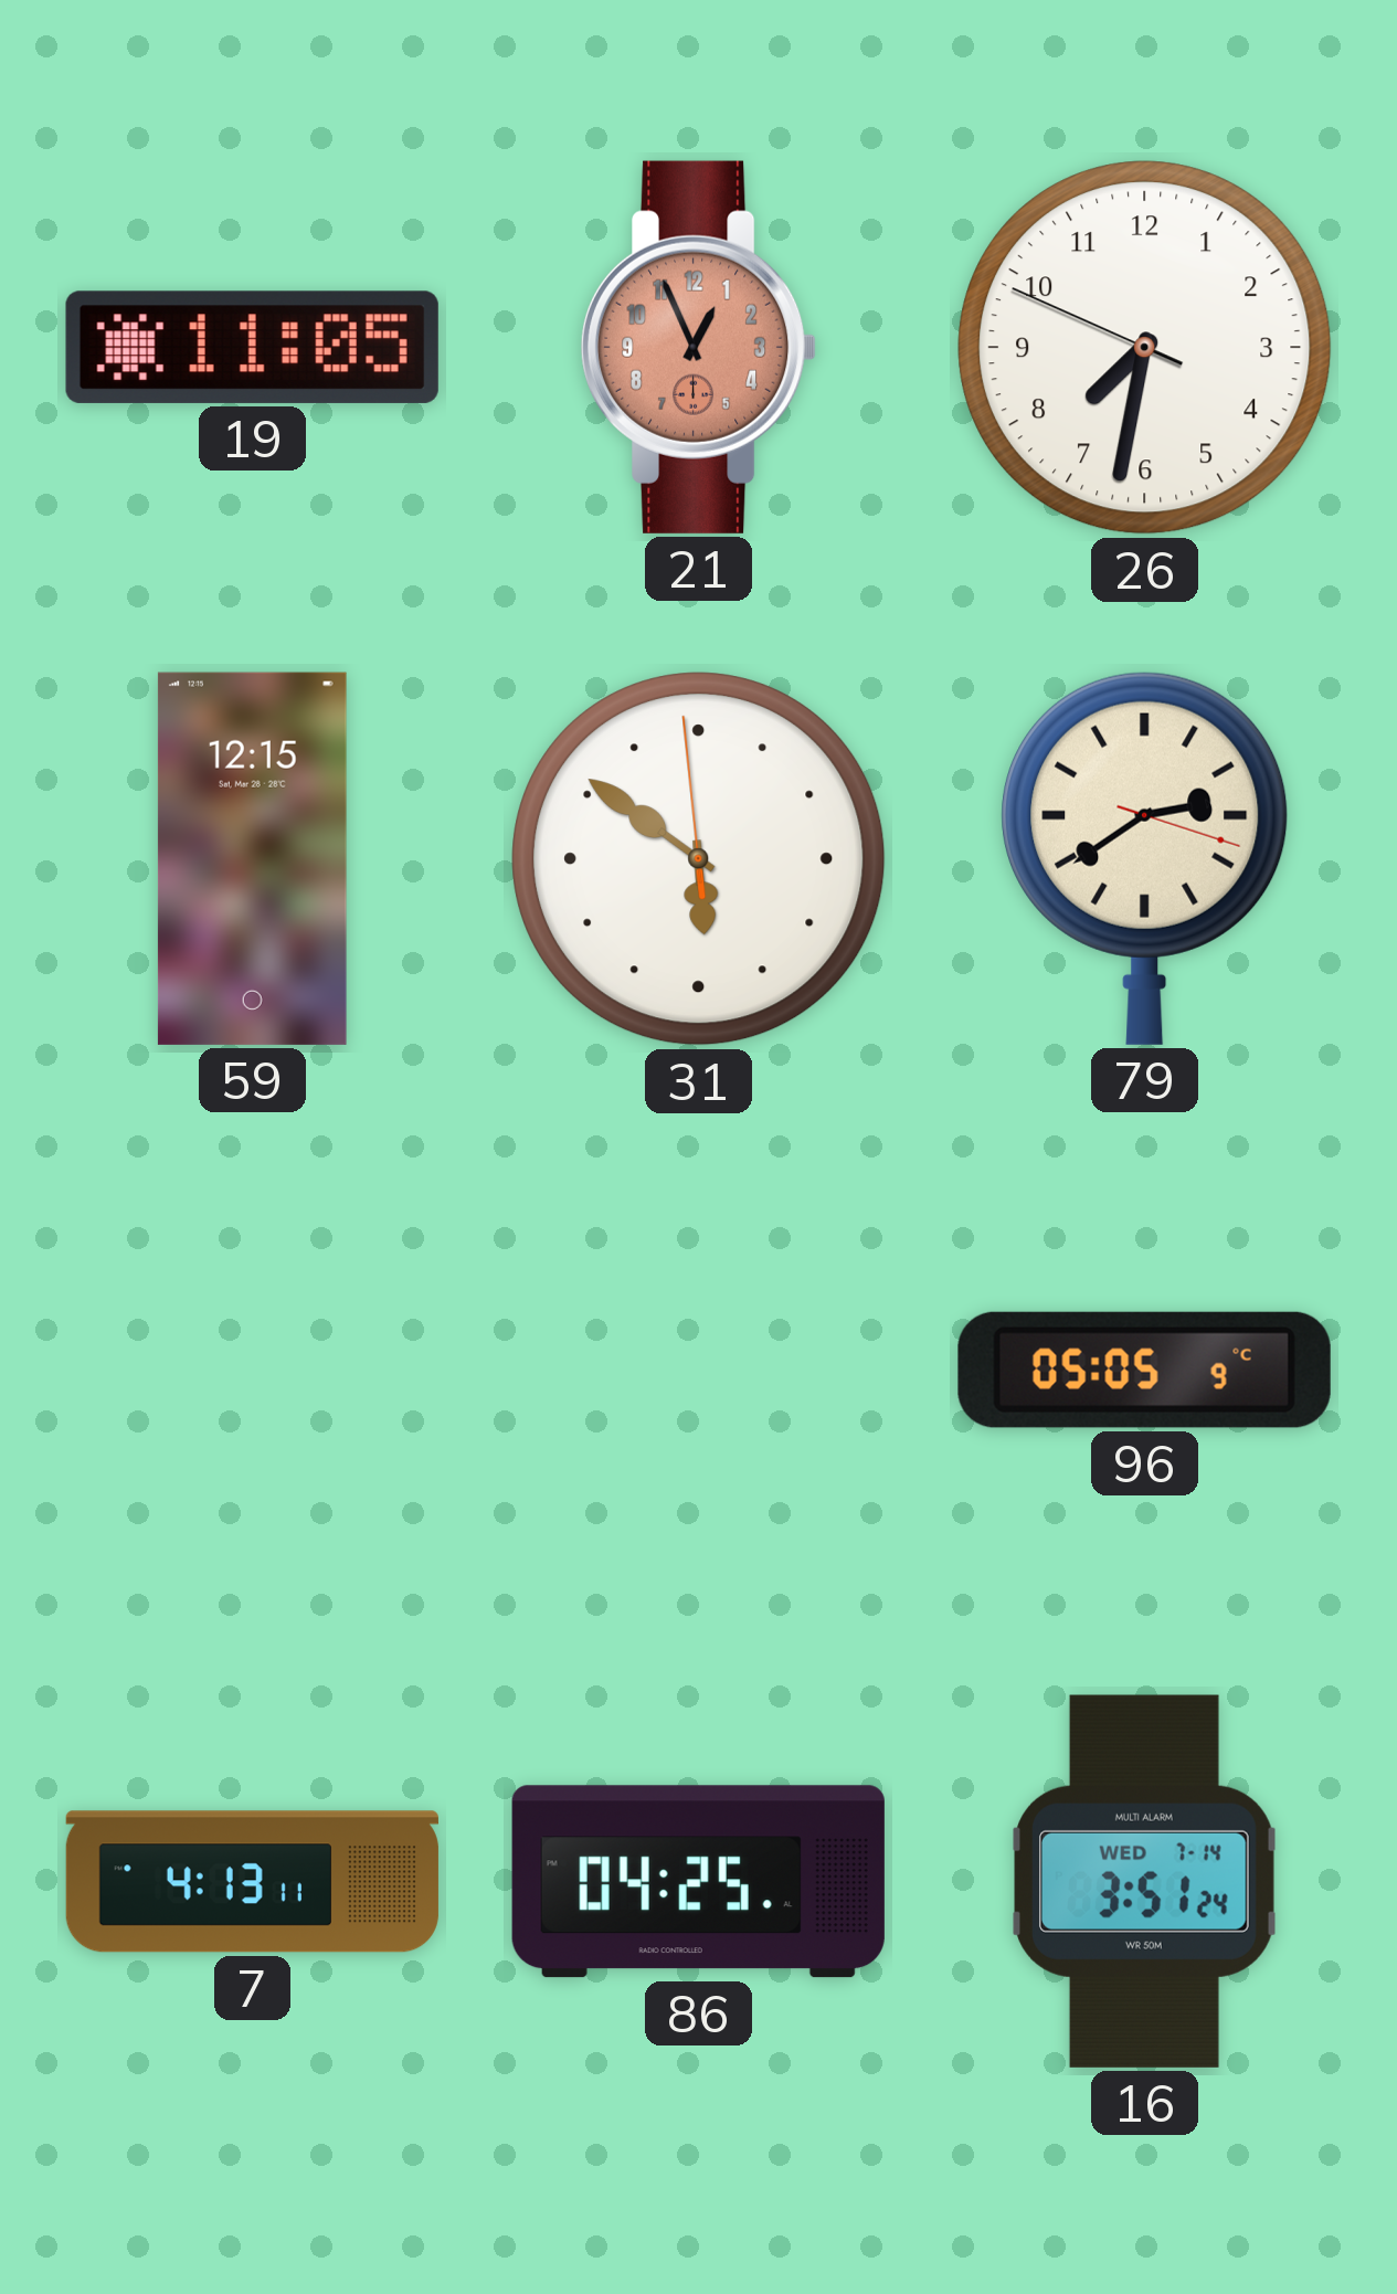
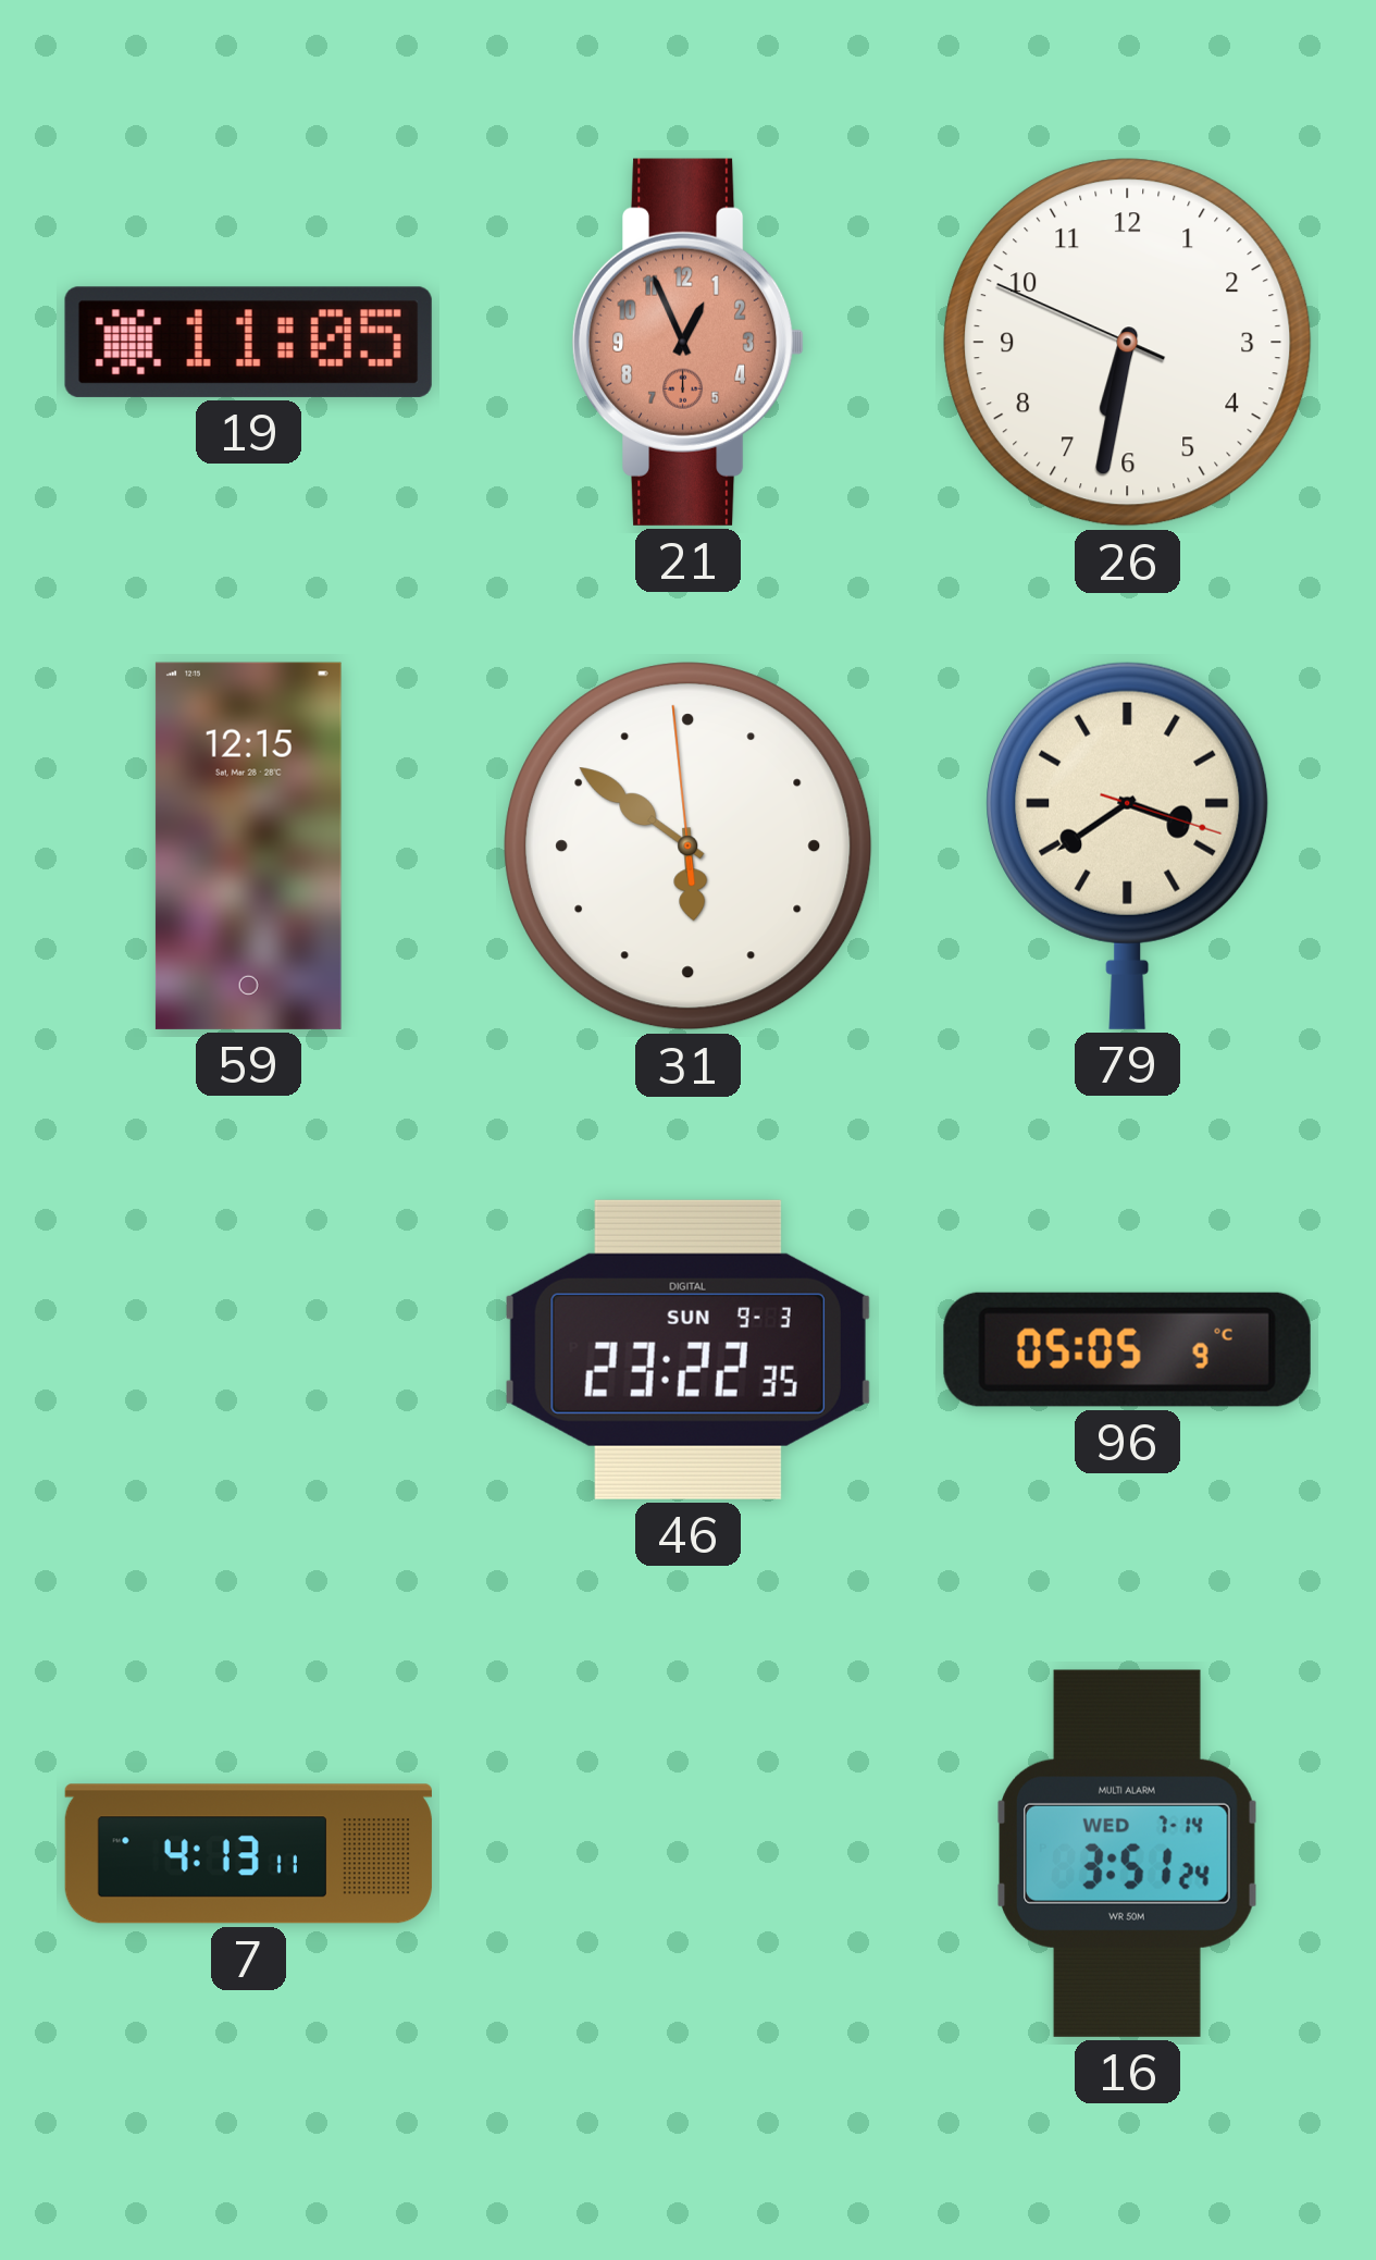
26: 7:31 -> 6:31 (1128, 343)
79: 2:39 -> 3:39 (1128, 845)
46: none -> 23:22 (687, 1349)
86: 04:25 -> none (698, 1882)
